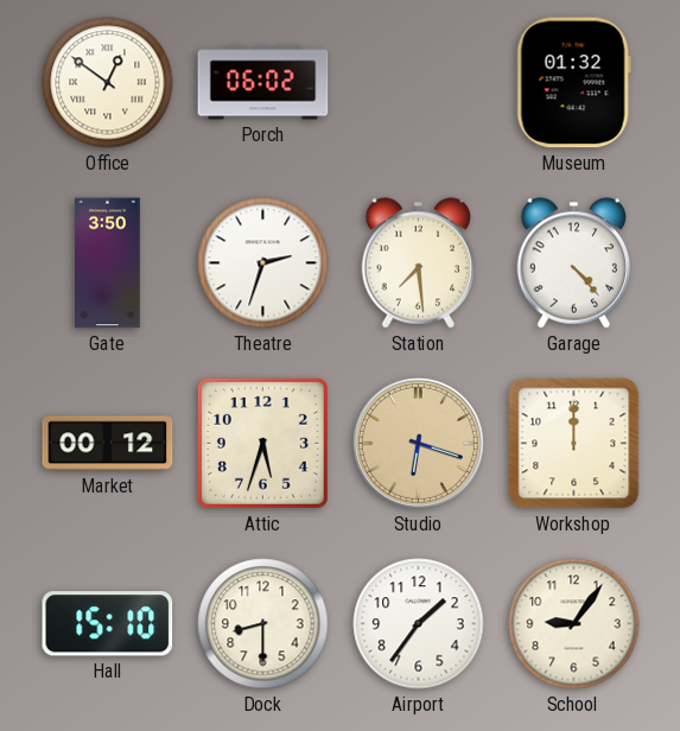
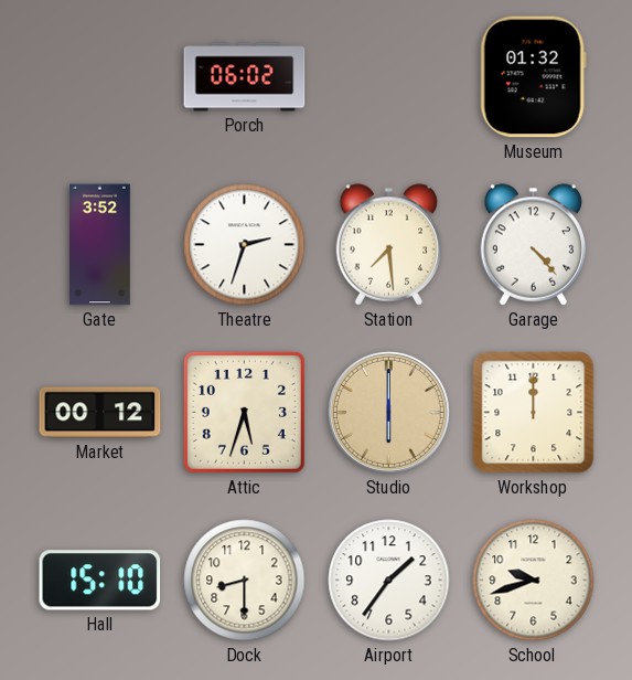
Office: 12:51 -> none (108, 83)
Gate: 3:50 -> 3:52 (100, 245)
Studio: 6:18 -> 6:00 (388, 412)
School: 9:06 -> 9:42 (534, 581)
